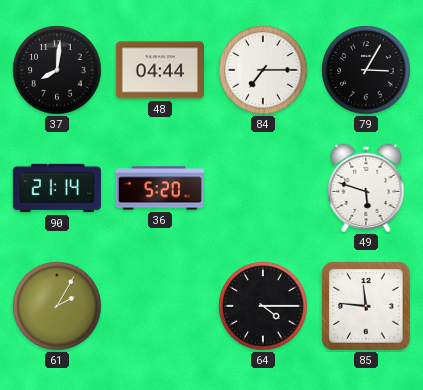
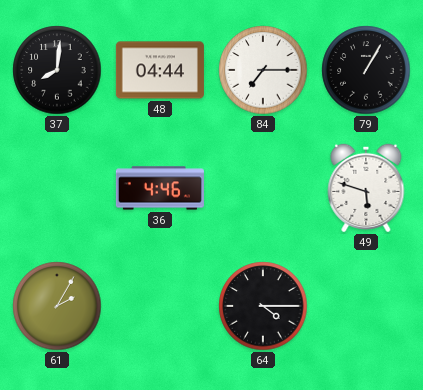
79: 3:05 -> 1:05 (366, 70)
90: 21:14 -> none (57, 188)
36: 5:20 -> 4:46 (160, 188)
85: 11:46 -> none (366, 306)
